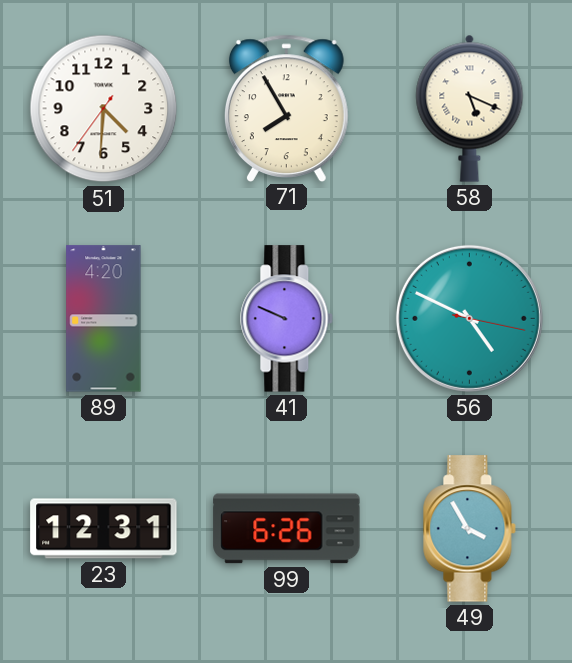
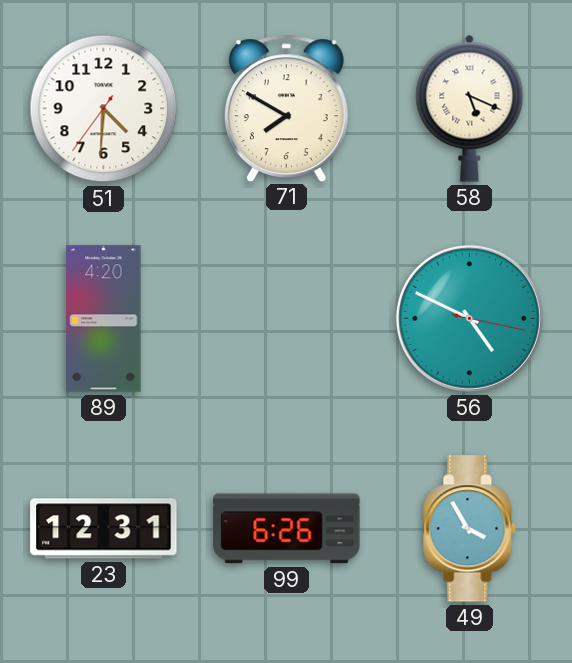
71: 7:55 -> 7:50 (286, 108)
41: 9:49 -> none (287, 319)
